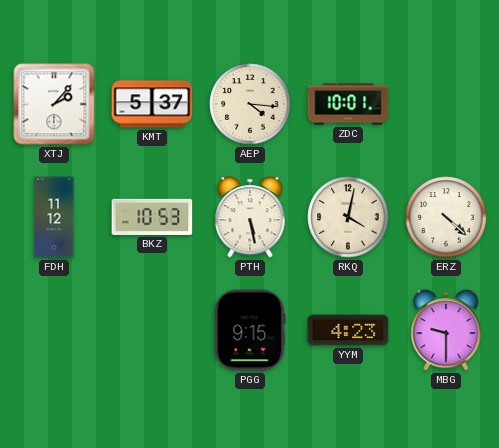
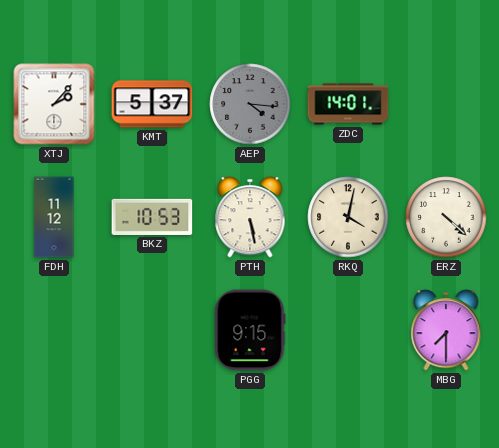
AEP dial: cream -> grey (250, 104)
ZDC: 10:01 -> 14:01 (348, 104)
YYM: 4:23 -> none (348, 330)
MBG: 9:30 -> 7:30 (446, 330)
